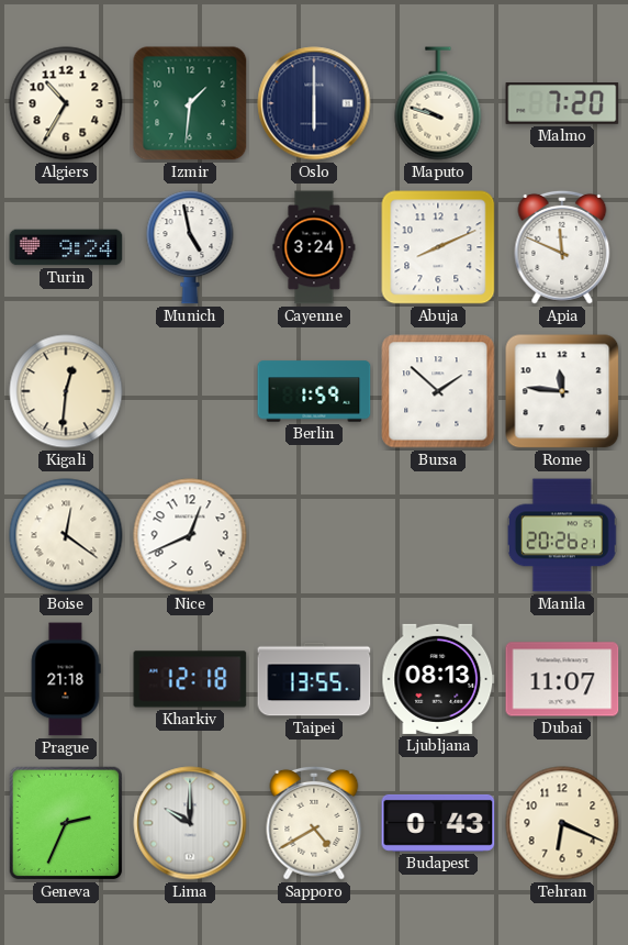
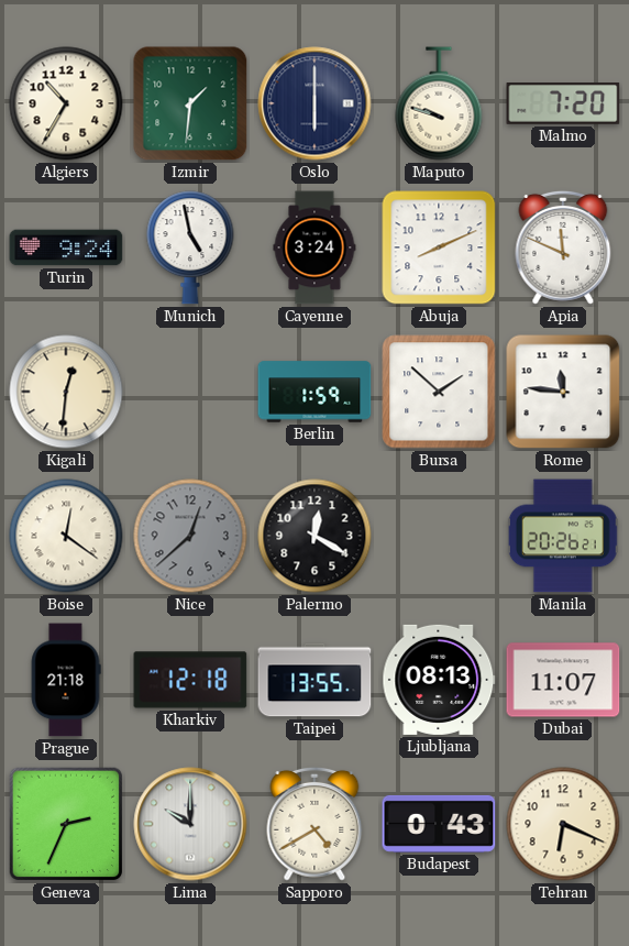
Nice: 12:41 -> 12:38 (190, 536)
Nice dial: white -> grey (190, 536)
Palermo: none -> 12:20 (314, 536)
